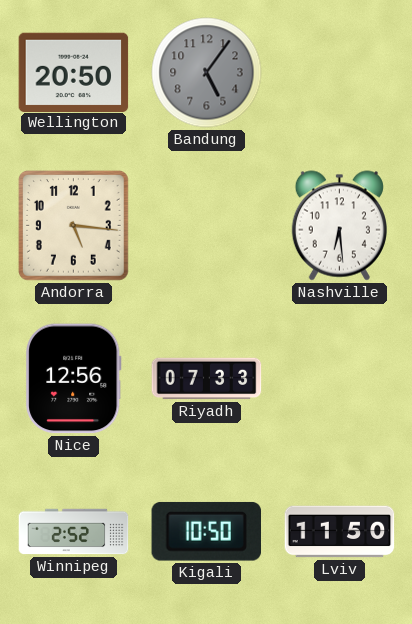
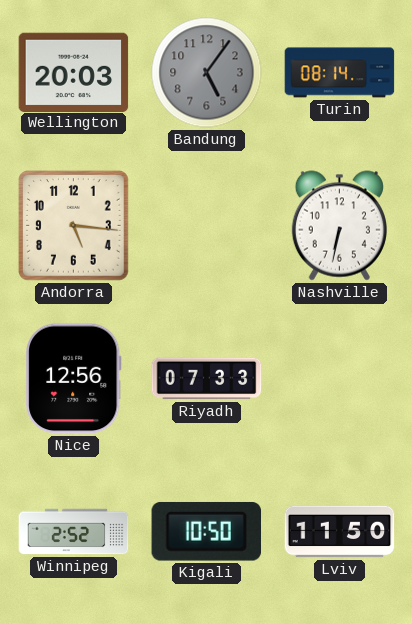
Wellington: 20:50 -> 20:03 (74, 72)
Turin: none -> 08:14 (340, 73)
Nashville: 6:29 -> 6:32 (339, 226)
